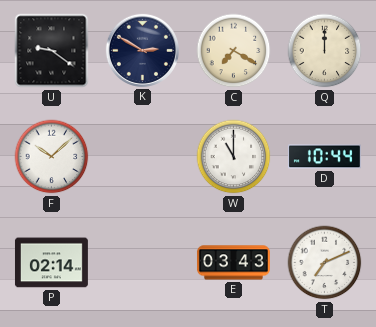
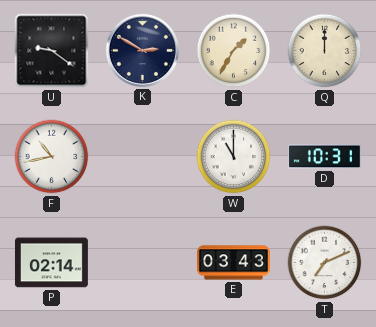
C: 7:20 -> 1:35 (234, 51)
F: 10:08 -> 10:43 (52, 157)
D: 10:44 -> 10:31 (324, 157)
